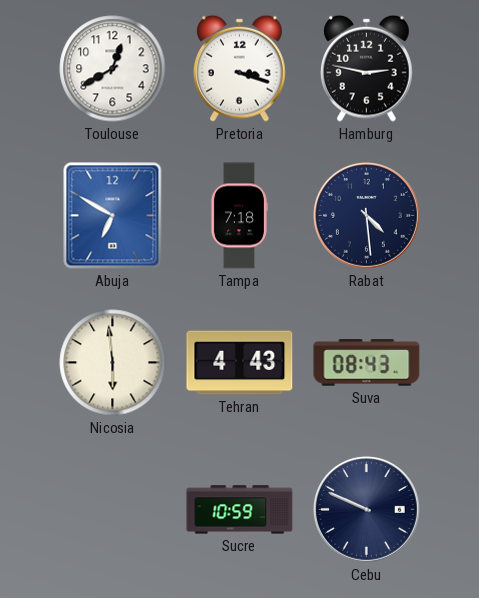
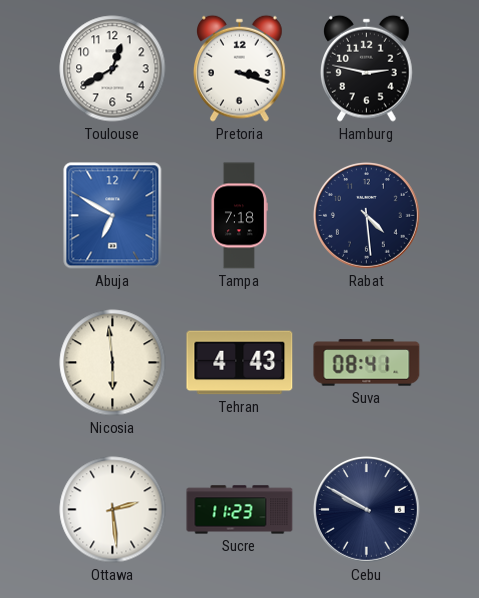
Suva: 08:43 -> 08:41 (367, 363)
Ottawa: none -> 2:29 (113, 510)
Sucre: 10:59 -> 11:23 (240, 510)
Cebu: 9:49 -> 9:50 (367, 510)
